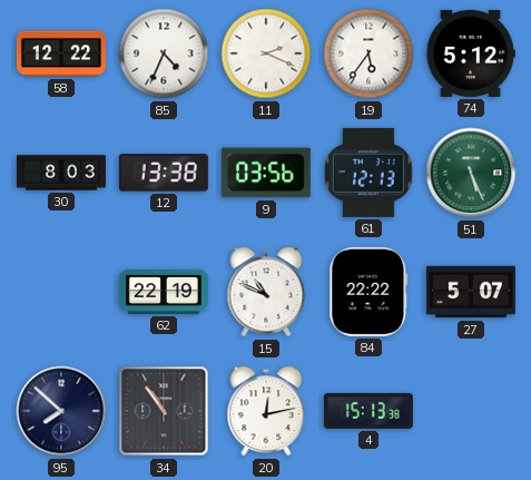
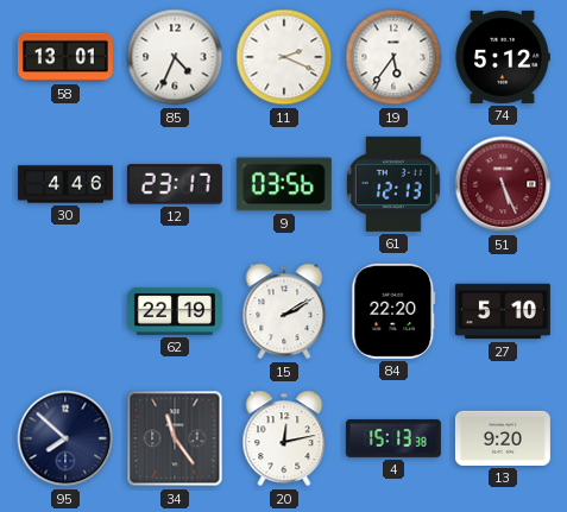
58: 12:22 -> 13:01 (65, 57)
30: 8:03 -> 4:46 (65, 184)
12: 13:38 -> 23:17 (175, 184)
51 dial: green -> burgundy (503, 184)
15: 10:49 -> 2:10 (284, 311)
84: 22:22 -> 22:20 (393, 311)
27: 5:07 -> 5:10 (503, 311)
34: 10:54 -> 11:24 (175, 438)
13: none -> 9:20 (503, 438)
